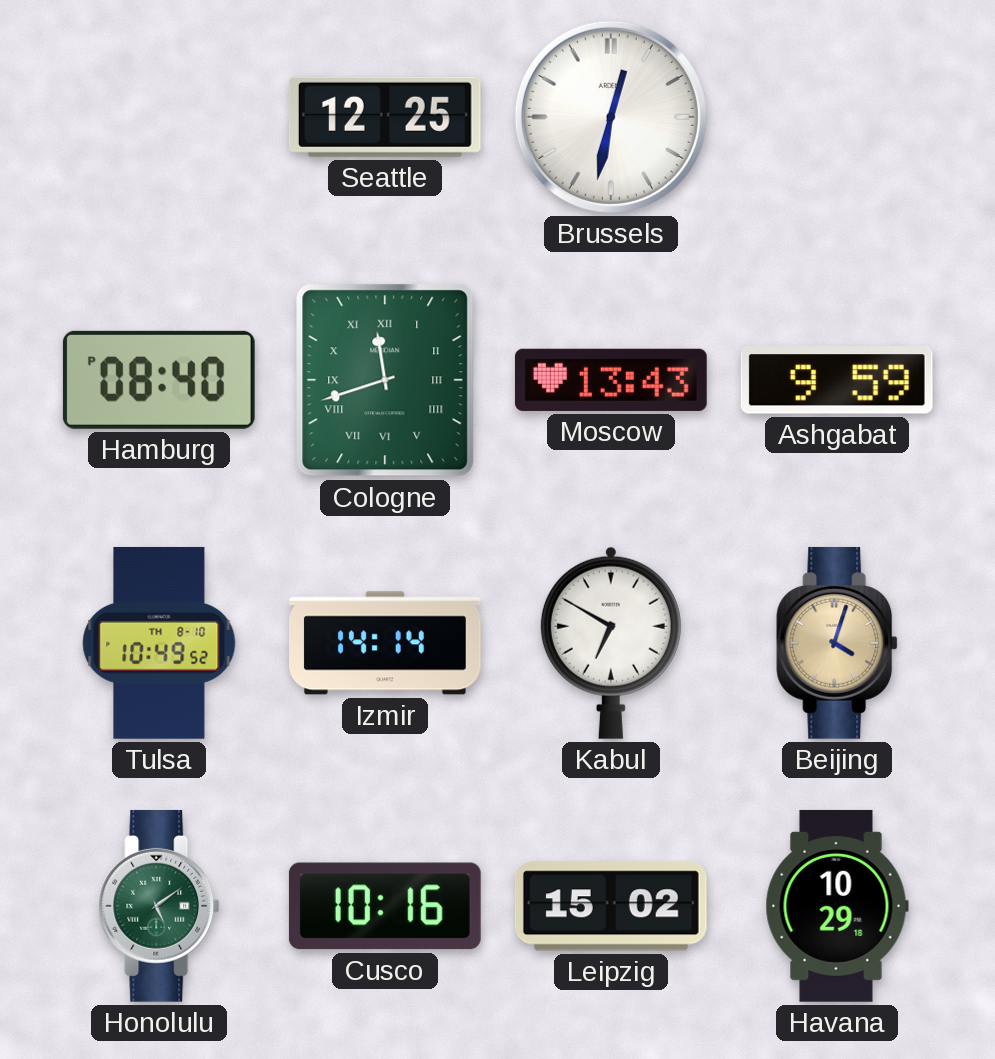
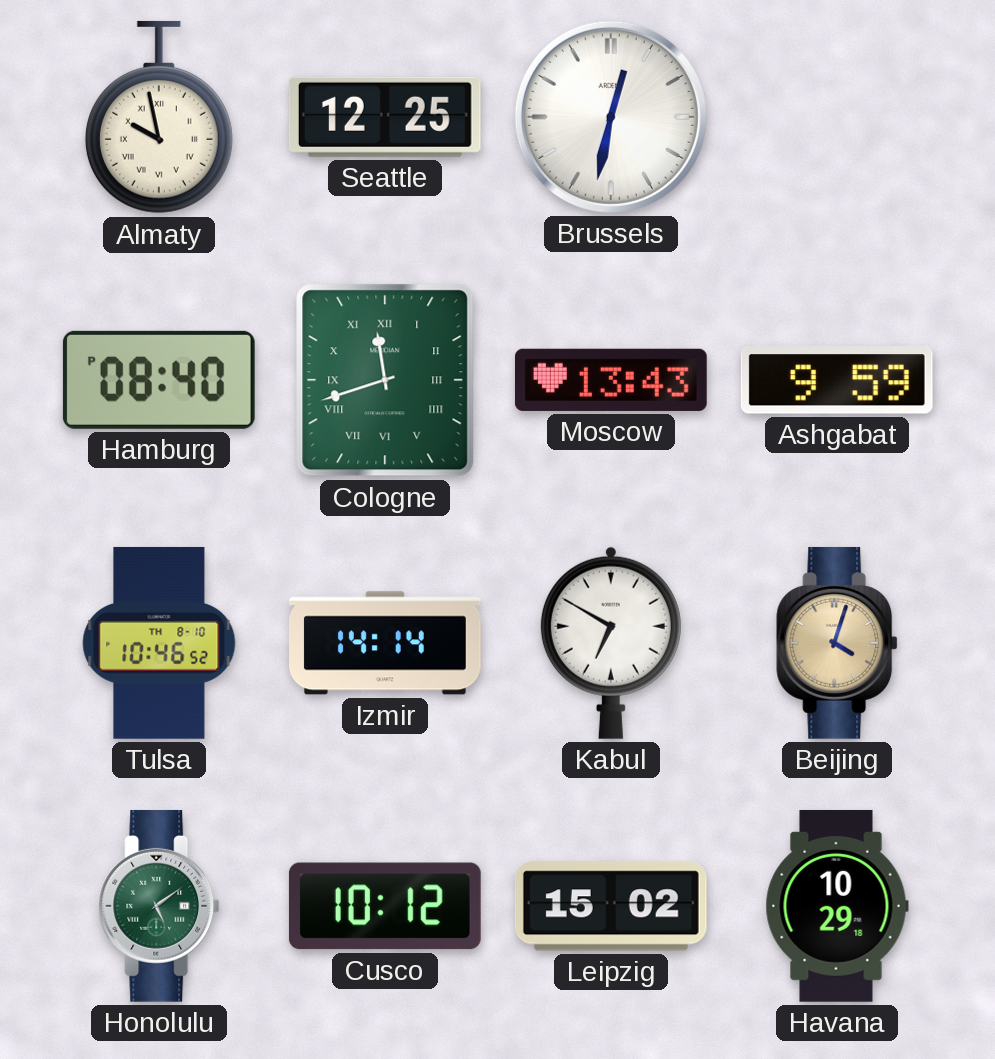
Almaty: none -> 9:58 (159, 117)
Tulsa: 10:49 -> 10:46 (159, 643)
Cusco: 10:16 -> 10:12 (385, 906)
